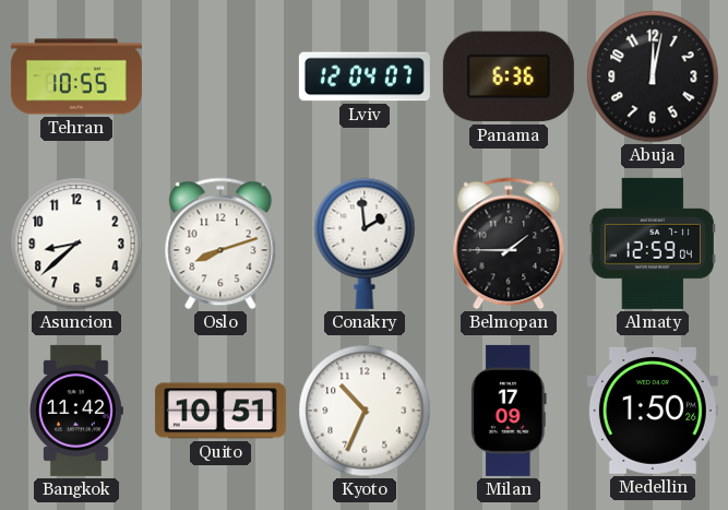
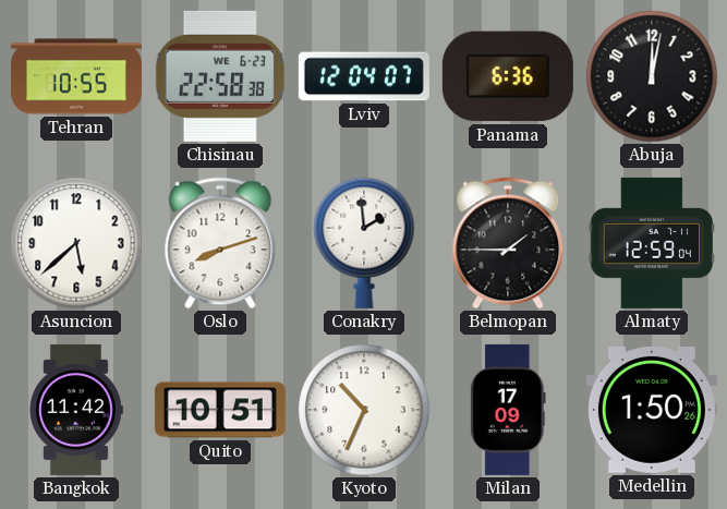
Chisinau: none -> 22:58 (220, 76)
Asuncion: 8:38 -> 5:38 (76, 243)
